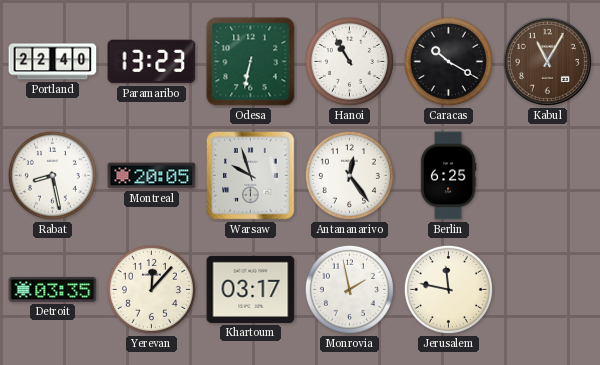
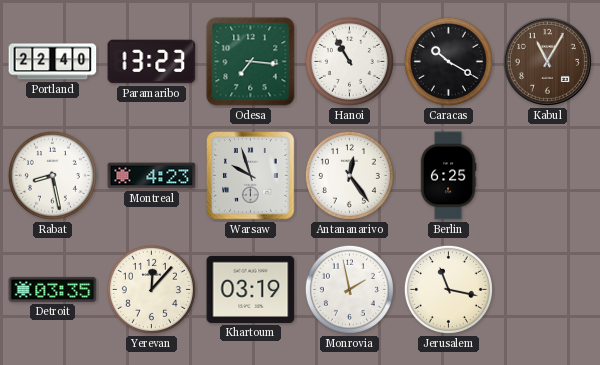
Odesa: 6:32 -> 7:16 (251, 62)
Montreal: 20:05 -> 4:23 (152, 176)
Khartoum: 03:17 -> 03:19 (251, 289)
Jerusalem: 11:47 -> 11:17 (448, 289)
